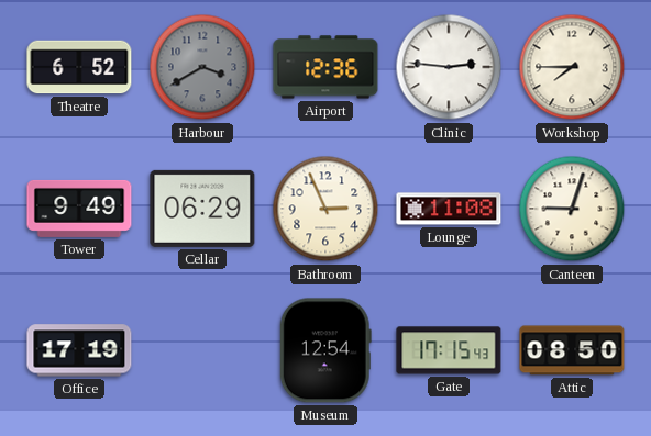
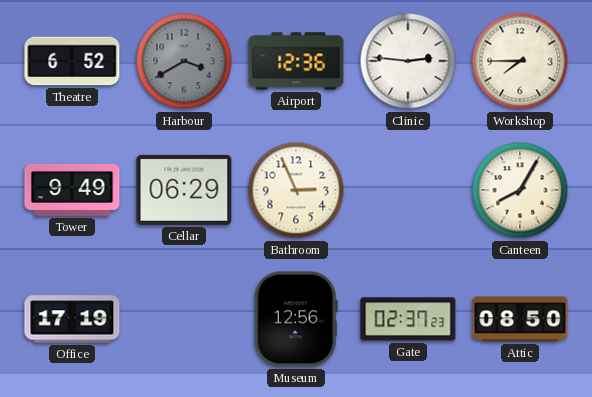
Lounge: 11:08 -> none (449, 209)
Canteen: 9:03 -> 8:05 (520, 190)
Museum: 12:54 -> 12:56 (296, 319)
Gate: 17:15 -> 02:37 (408, 319)
